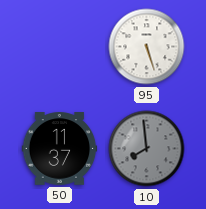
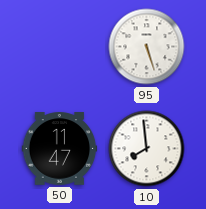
50: 11:37 -> 11:47 (60, 149)
10 dial: grey -> white (147, 149)
